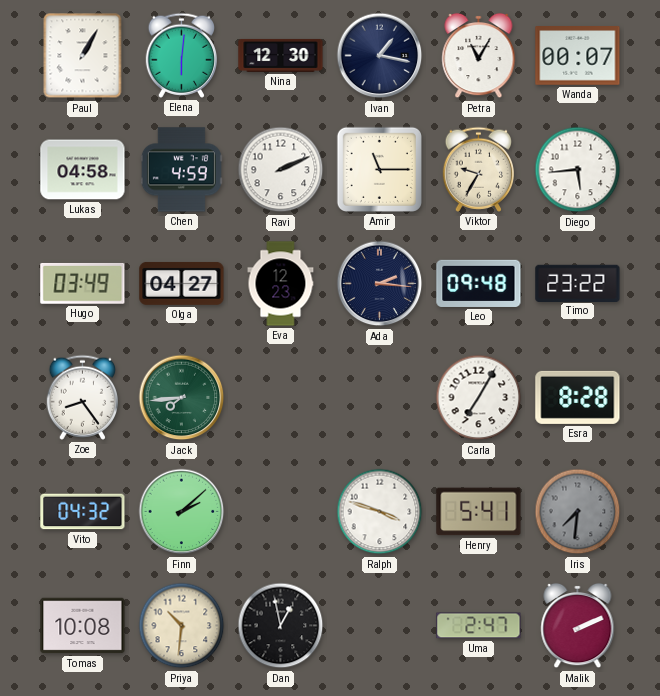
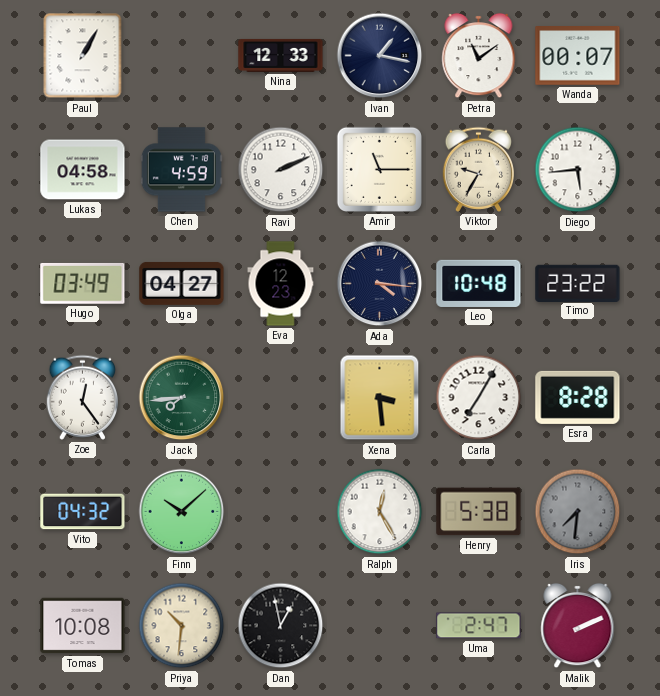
Elena: 6:01 -> none (181, 55)
Nina: 12:30 -> 12:33 (281, 55)
Petra: 11:05 -> 11:09 (479, 56)
Ada: 2:16 -> 4:16 (380, 284)
Leo: 09:48 -> 10:48 (479, 283)
Zoe: 8:24 -> 12:24 (82, 397)
Xena: none -> 3:29 (380, 398)
Finn: 2:08 -> 10:08 (182, 512)
Ralph: 3:48 -> 12:25 (380, 512)
Henry: 5:41 -> 5:38 (479, 512)
